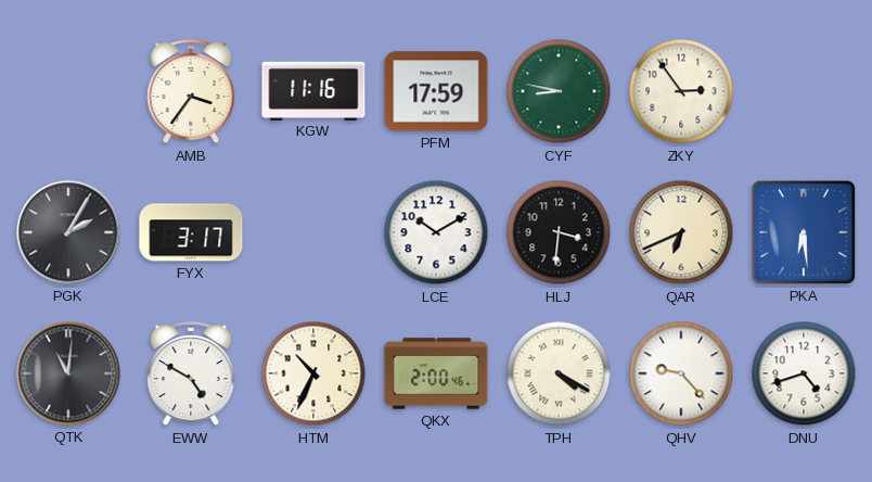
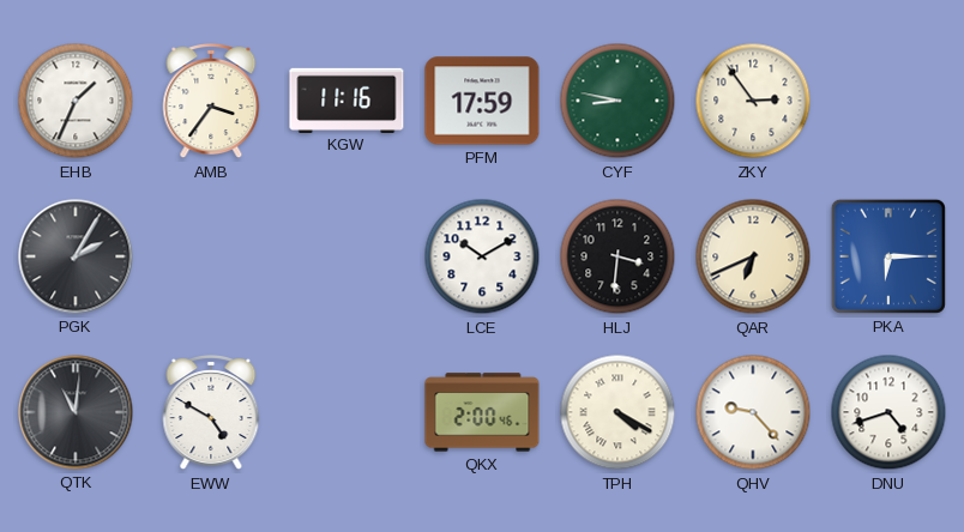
EHB: none -> 1:34 (76, 101)
FYX: 3:17 -> none (191, 232)
PKA: 6:29 -> 6:15 (888, 256)
HTM: 10:34 -> none (313, 373)
